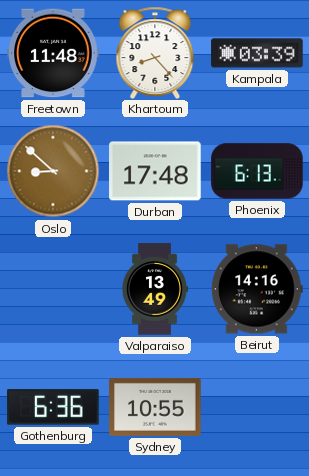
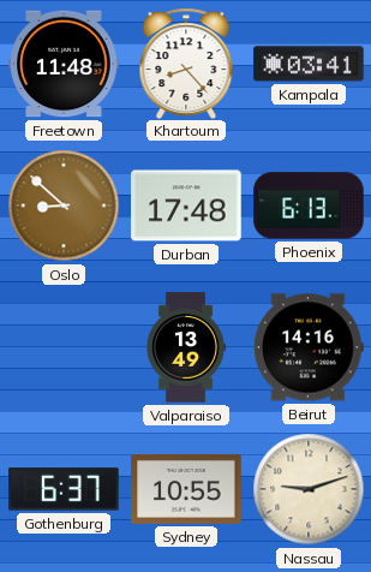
Kampala: 03:39 -> 03:41 (309, 64)
Gothenburg: 6:36 -> 6:37 (64, 489)
Nassau: none -> 9:12 (309, 489)
